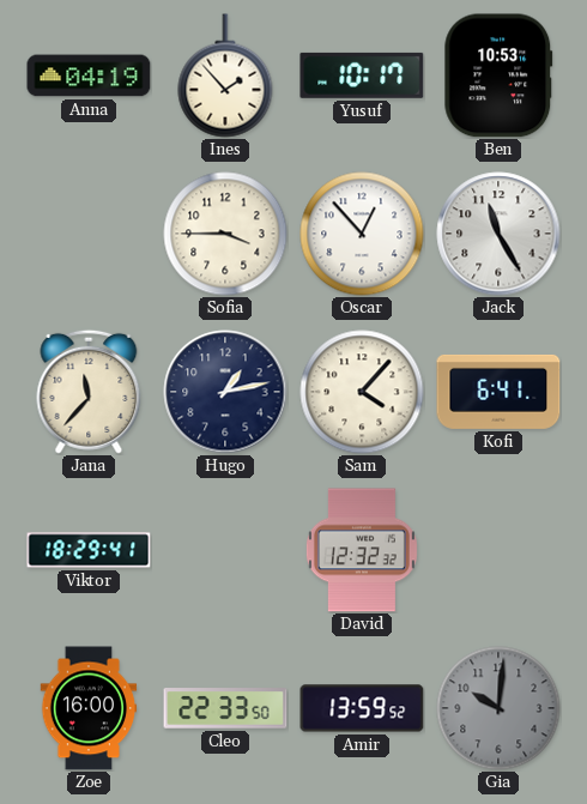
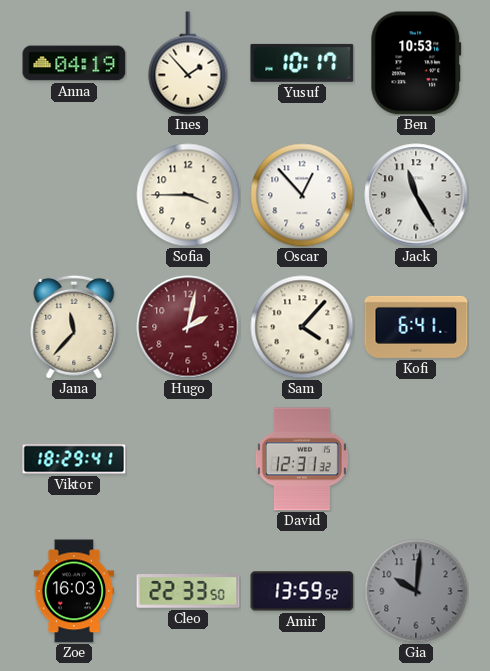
Hugo: 1:13 -> 2:02 (188, 327)
Hugo dial: navy -> burgundy (188, 327)
David: 12:32 -> 12:31 (302, 459)
Zoe: 16:00 -> 16:03 (74, 591)
